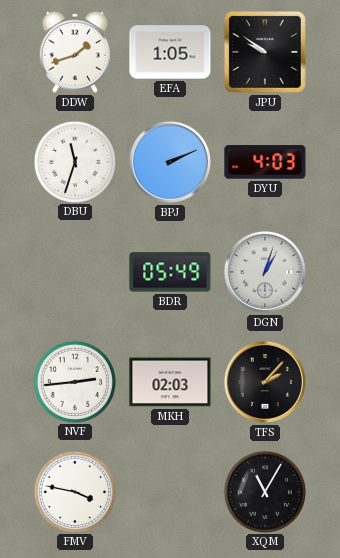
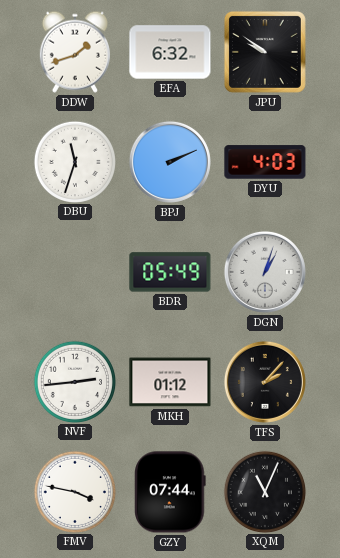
EFA: 1:05 -> 6:32 (170, 52)
MKH: 02:03 -> 01:12 (170, 382)
GZY: none -> 07:44 (170, 492)
XQM: 11:05 -> 11:04 (264, 491)
